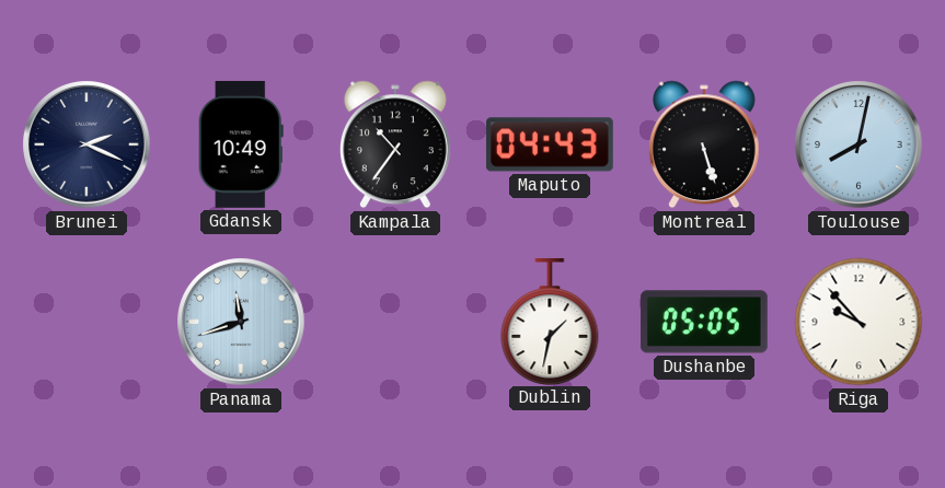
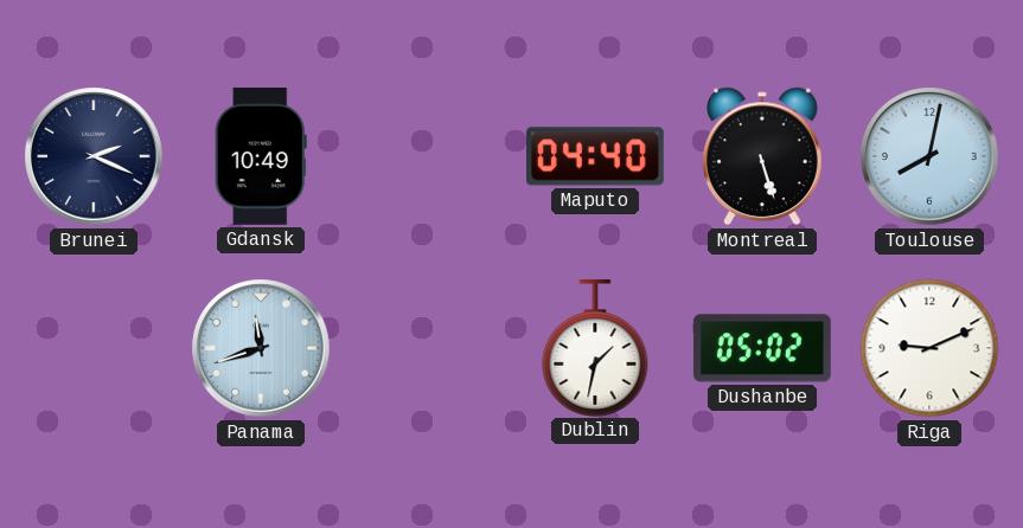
Kampala: 10:36 -> none (395, 144)
Maputo: 04:43 -> 04:40 (595, 156)
Dushanbe: 05:05 -> 05:02 (762, 348)
Riga: 9:53 -> 9:11 (929, 348)
